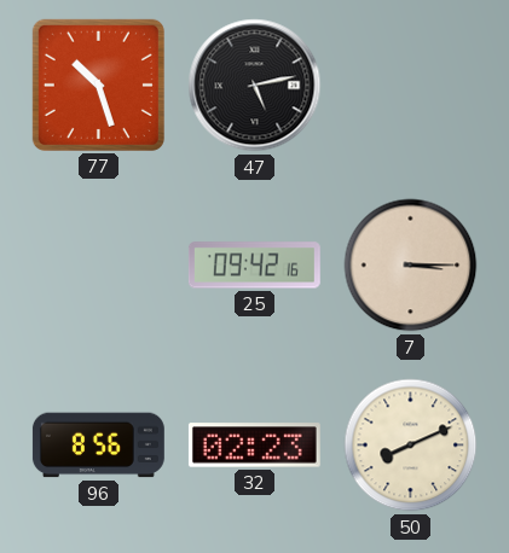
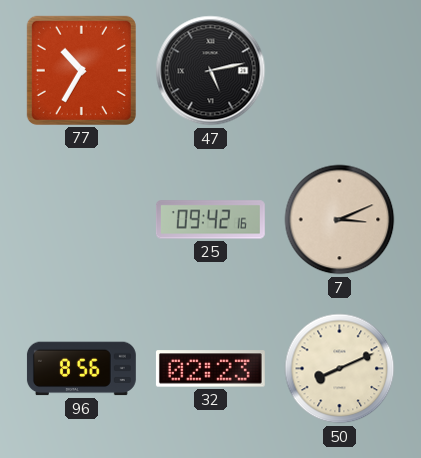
77: 10:27 -> 10:35 (81, 70)
7: 3:15 -> 3:11 (340, 220)
